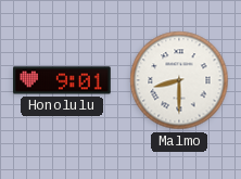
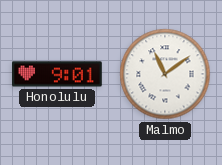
Malmo: 8:30 -> 11:09 (165, 74)
